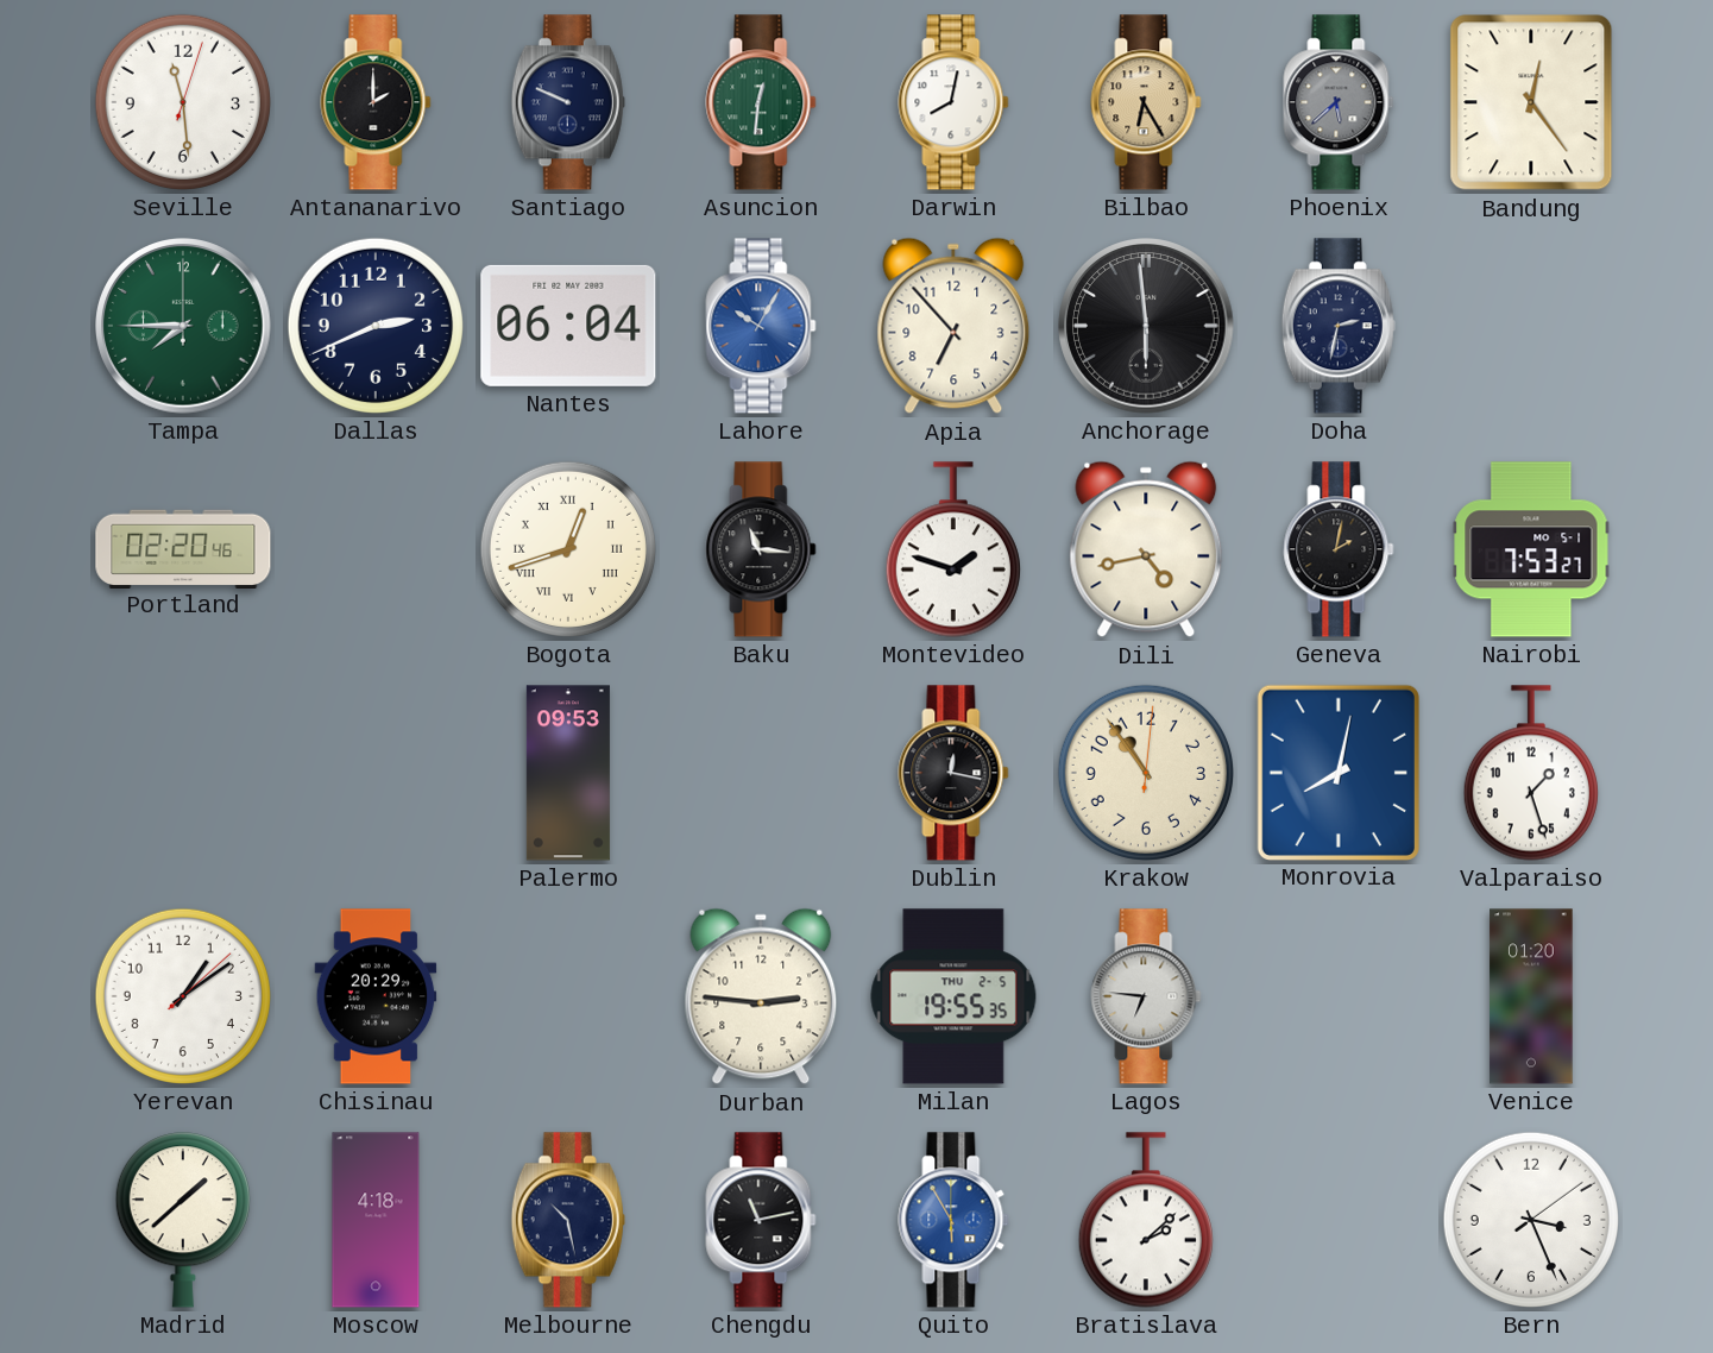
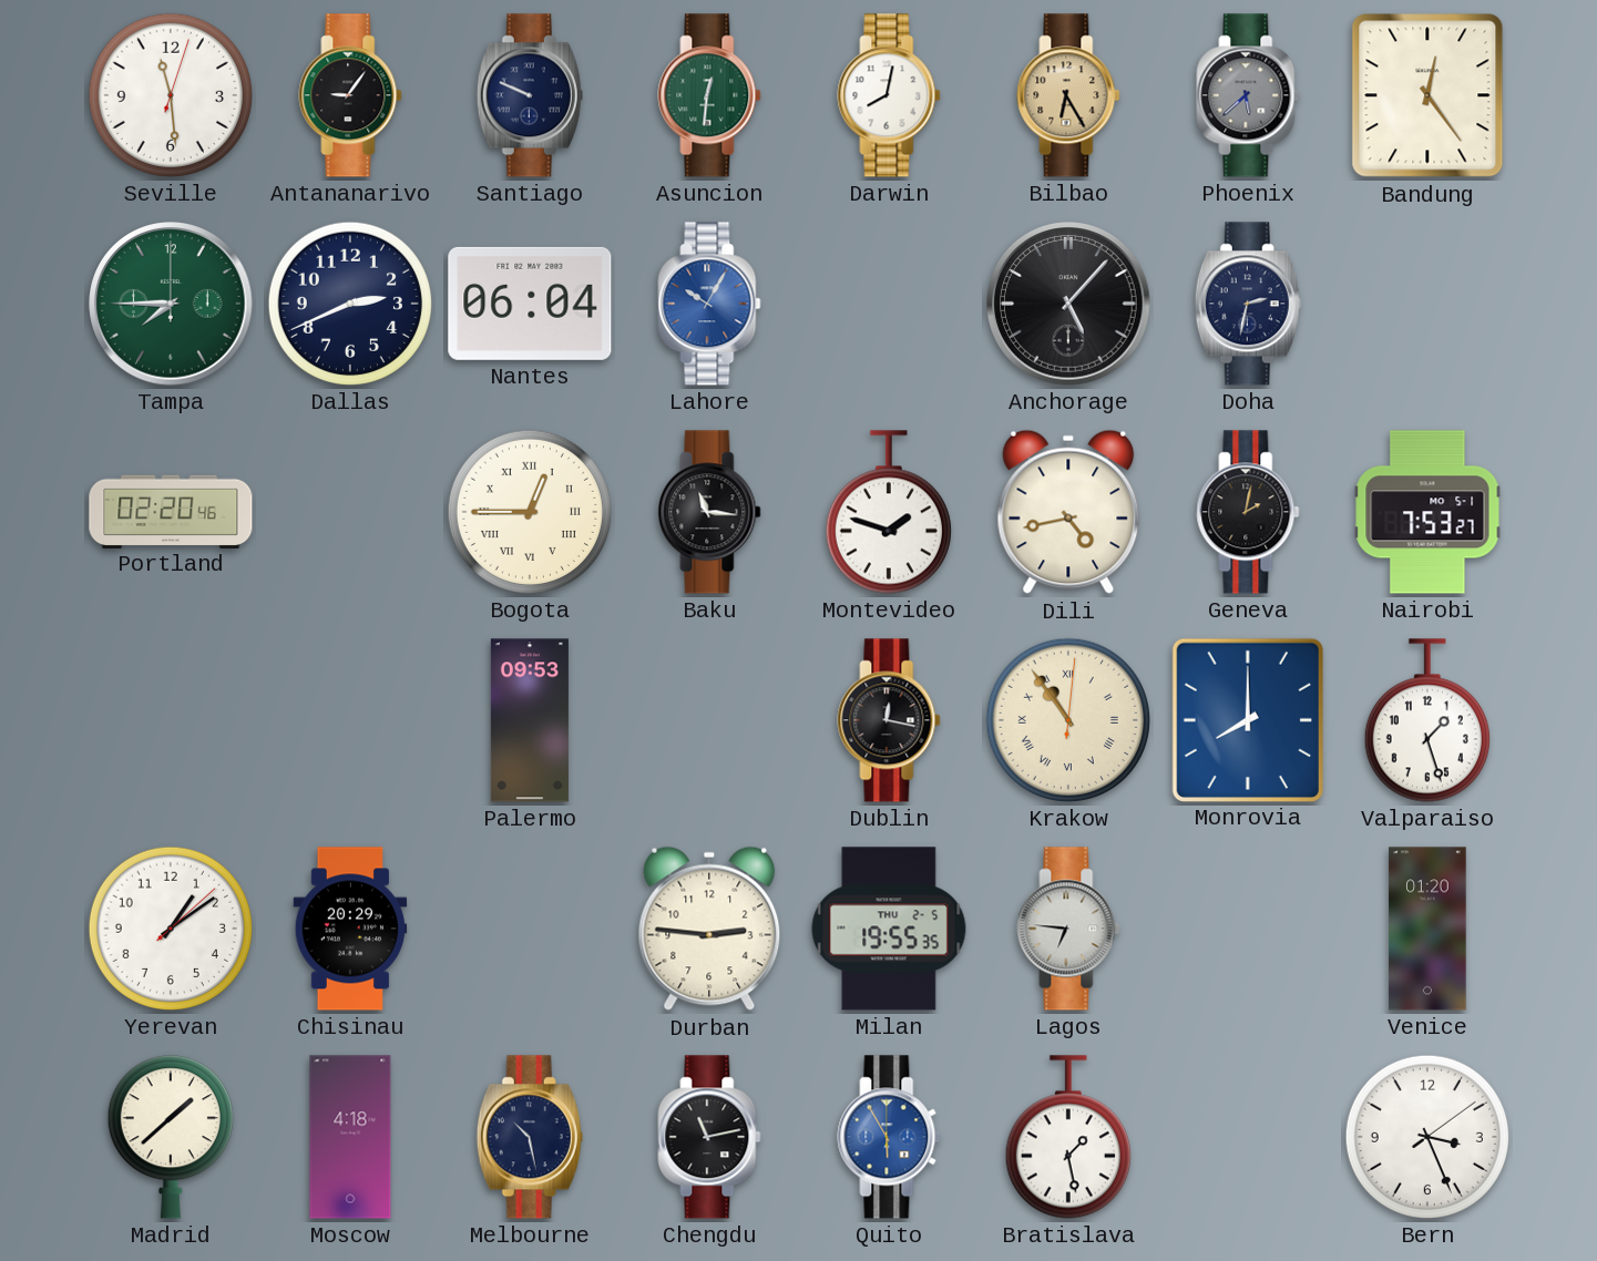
Antananarivo: 2:00 -> 9:06 (350, 95)
Apia: 6:53 -> none (953, 326)
Anchorage: 5:59 -> 5:07 (1068, 304)
Bogota: 12:42 -> 12:45 (530, 512)
Krakow numerals: Arabic -> Roman (1068, 720)
Monrovia: 8:02 -> 8:00 (1248, 719)
Bratislava: 2:08 -> 1:28 (1068, 1137)
